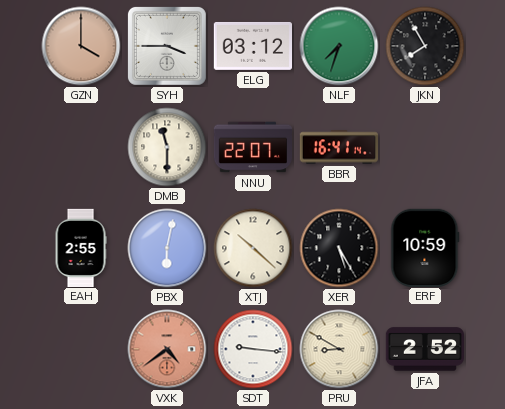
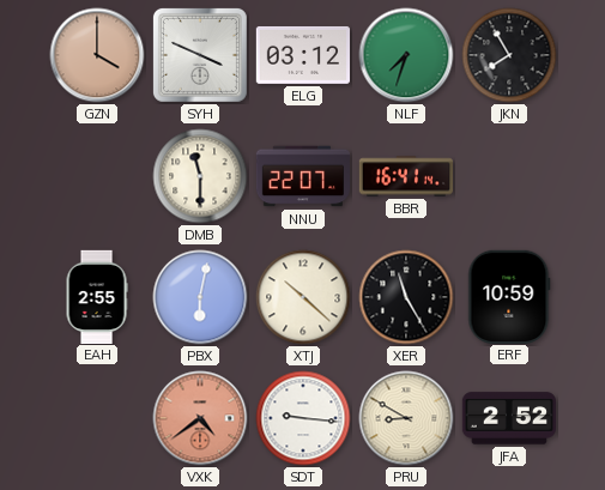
SYH: 3:45 -> 3:49 (200, 55)
XER: 5:25 -> 11:25 (406, 297)
